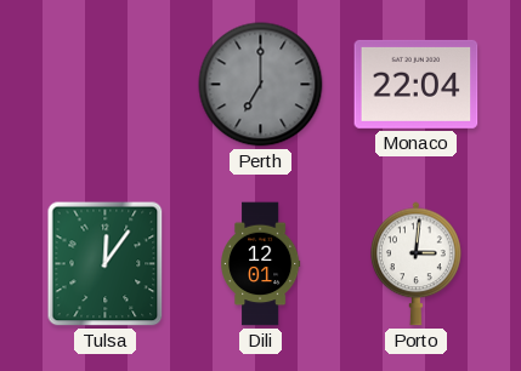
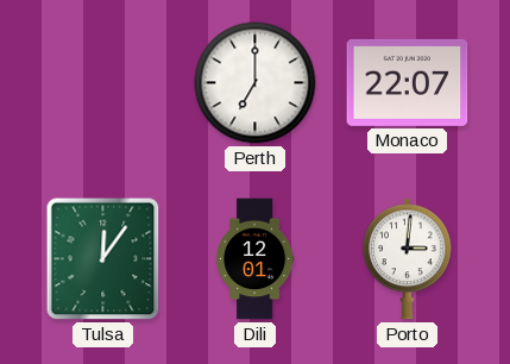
Perth dial: grey -> white (256, 83)
Monaco: 22:04 -> 22:07 (408, 82)
